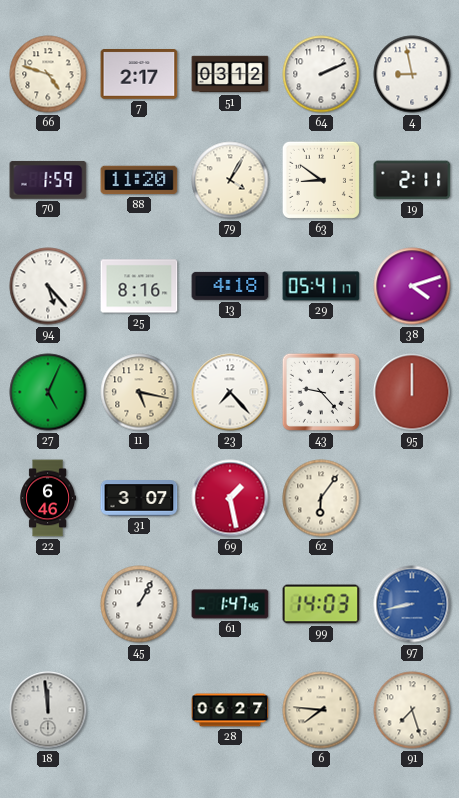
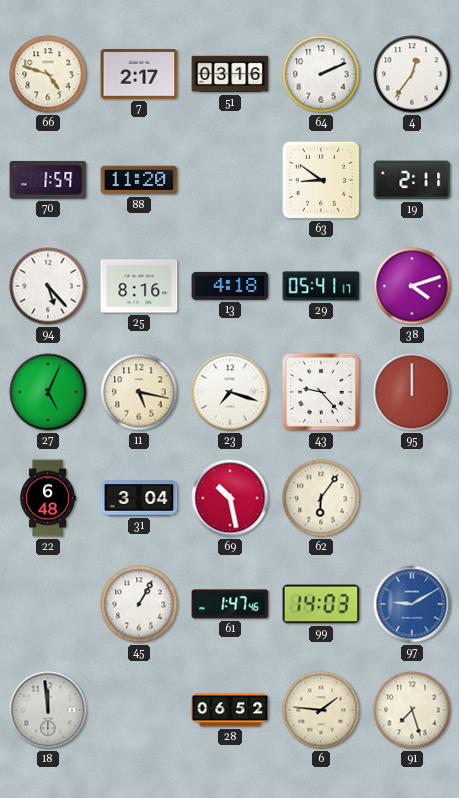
51: 03:12 -> 03:16 (230, 74)
4: 8:58 -> 12:36 (412, 74)
79: 4:05 -> none (230, 180)
23: 7:23 -> 7:18 (230, 392)
22: 6:46 -> 6:48 (48, 498)
31: 3:07 -> 3:04 (139, 498)
69: 1:28 -> 10:28 (230, 498)
97: 8:43 -> 9:10 (412, 604)
28: 06:27 -> 06:52 (230, 710)
6: 7:46 -> 1:46 (321, 710)
